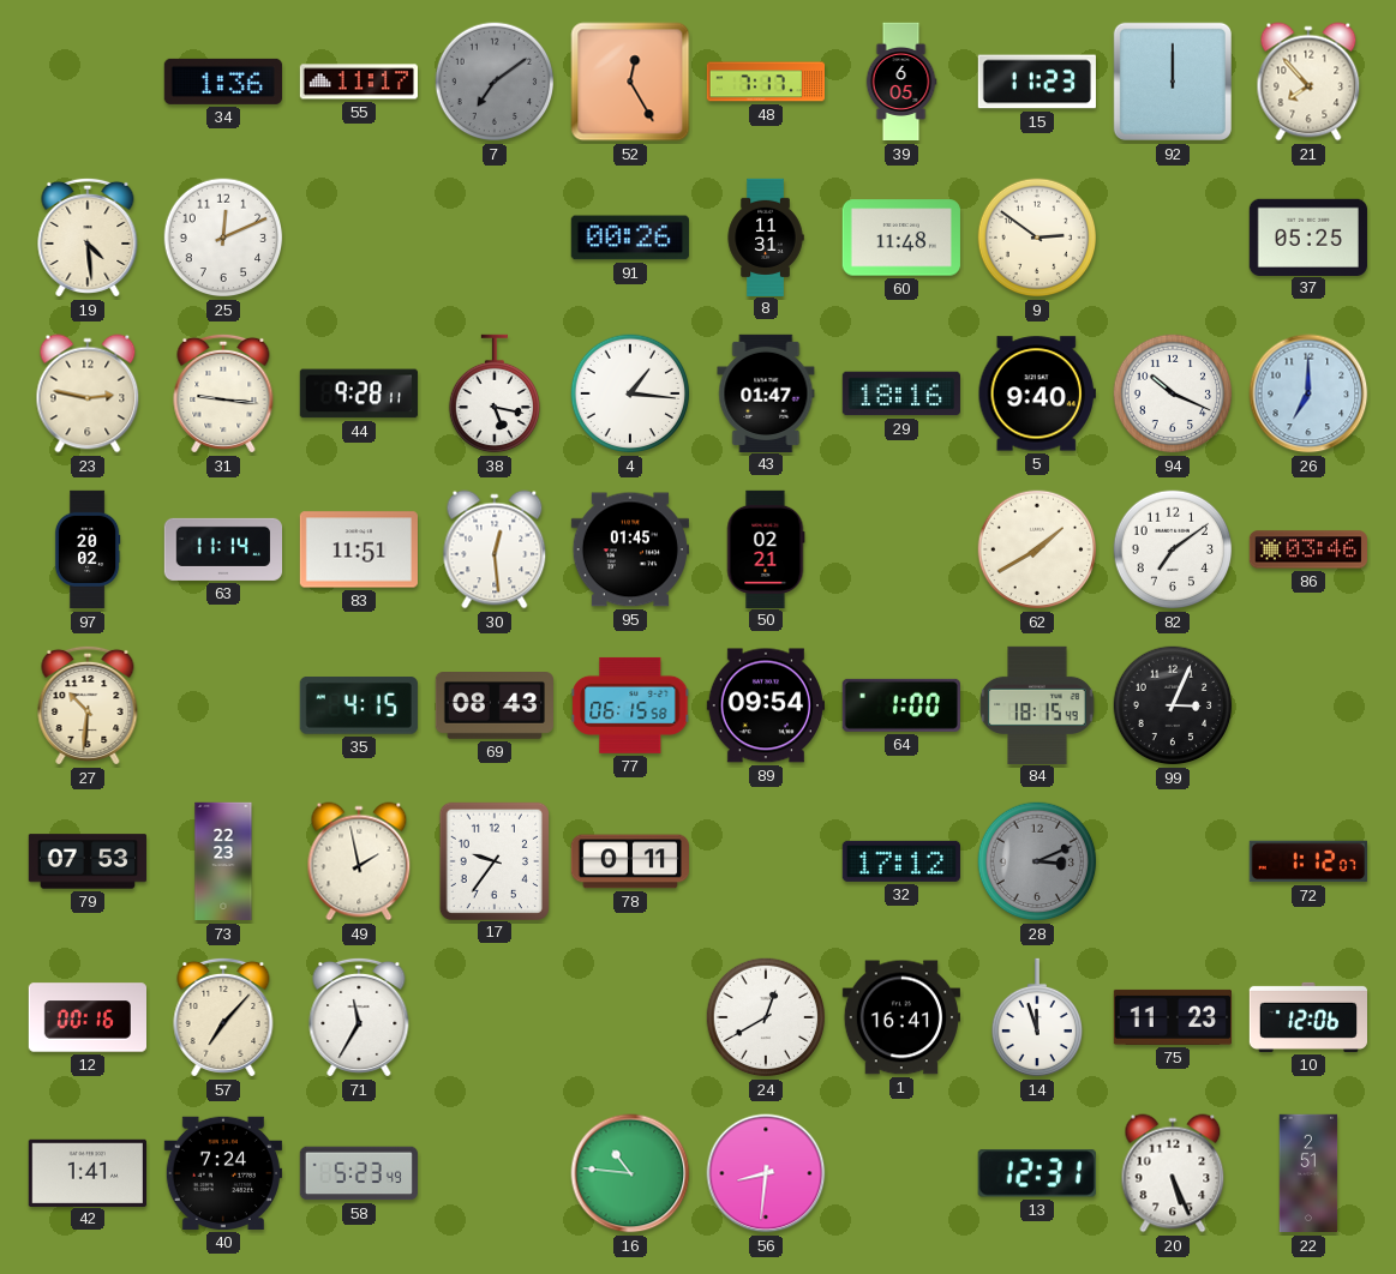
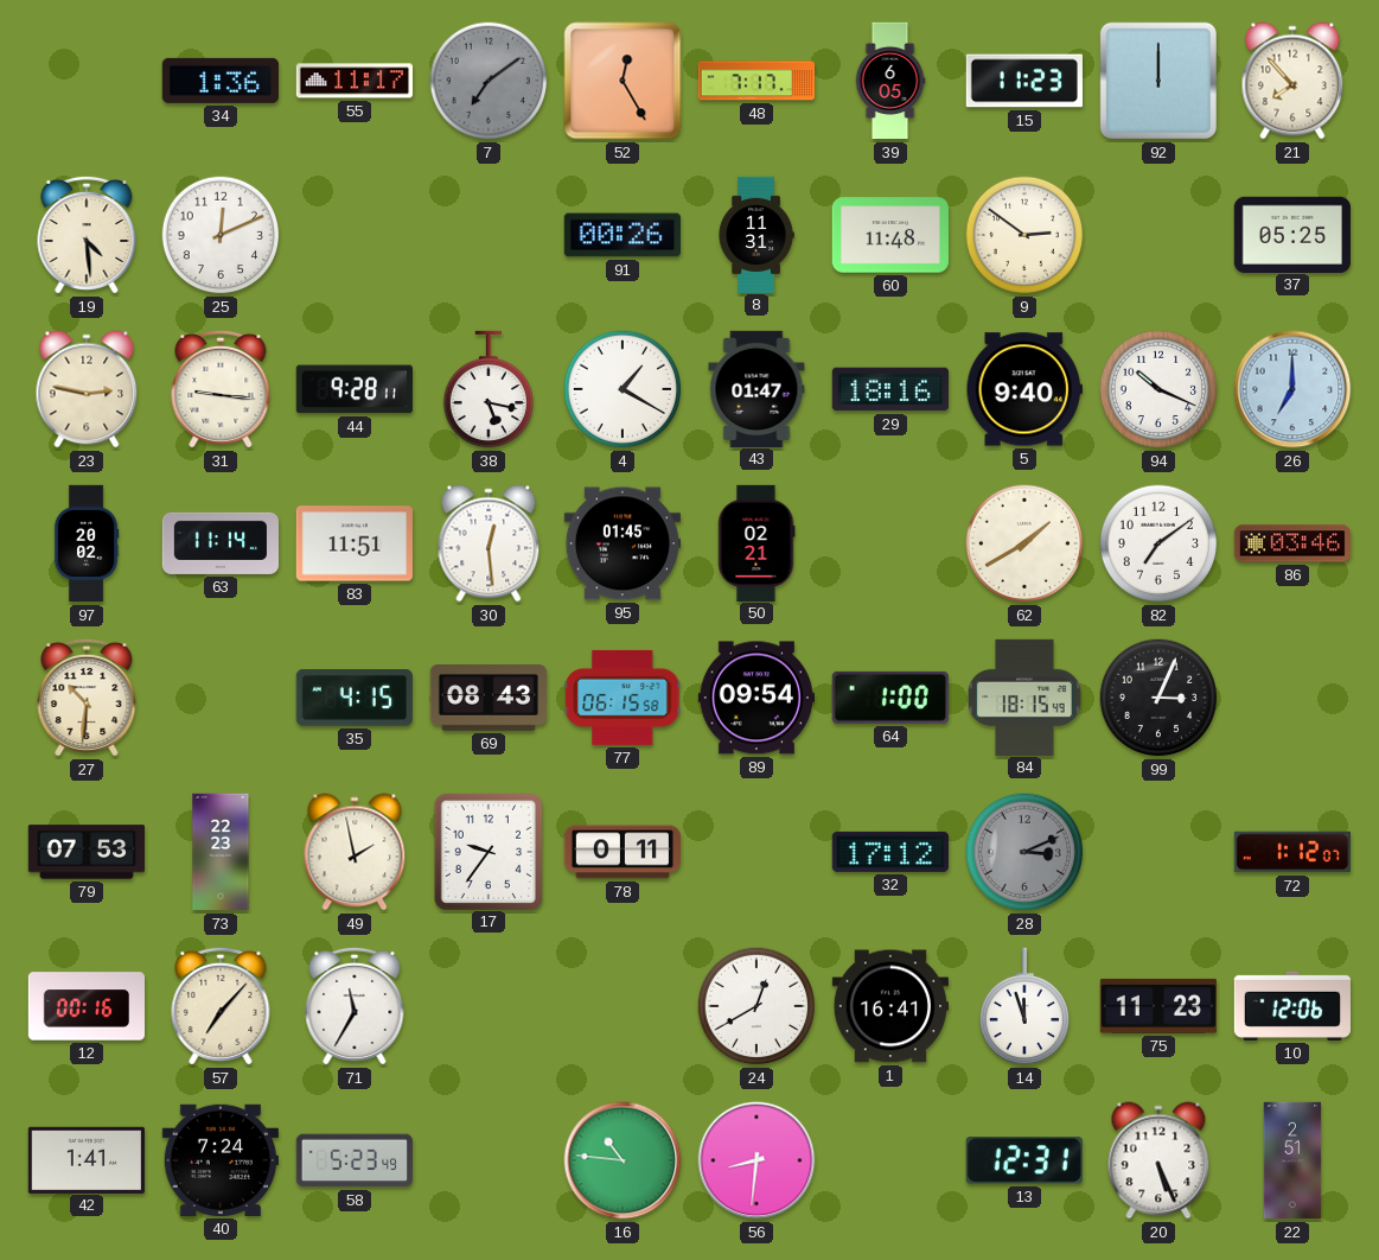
4: 1:16 -> 1:20 (623, 389)
